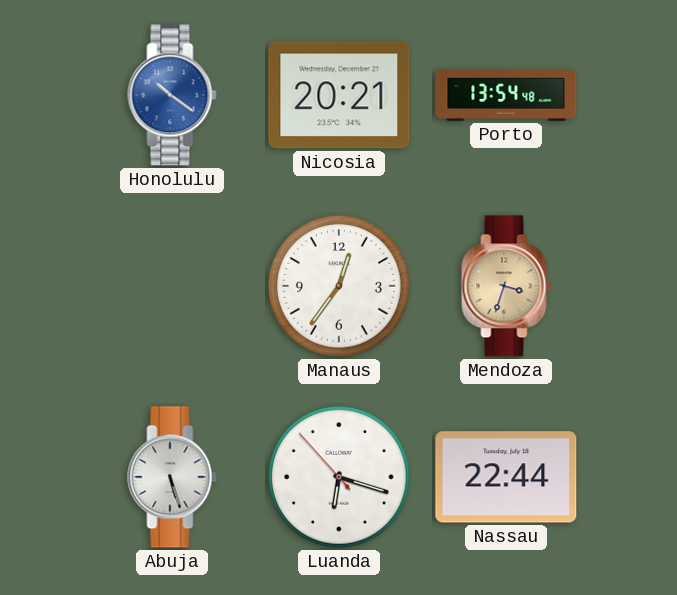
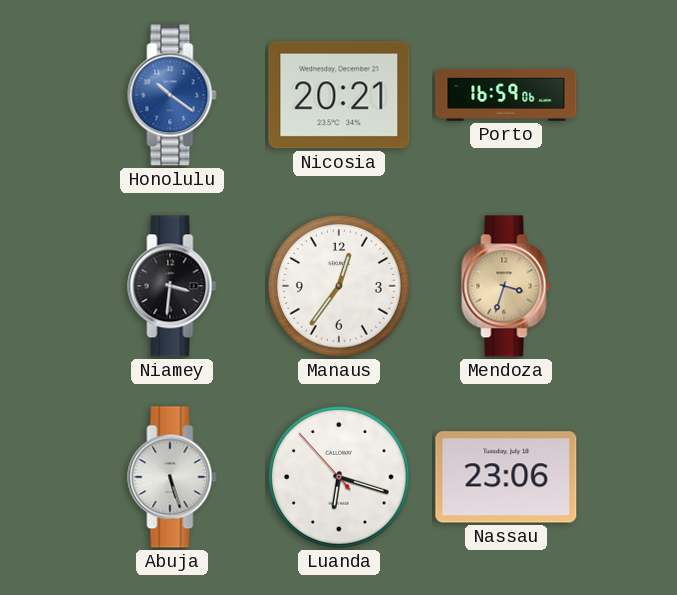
Porto: 13:54 -> 16:59 (506, 95)
Niamey: none -> 3:31 (172, 286)
Nassau: 22:44 -> 23:06 (506, 477)
